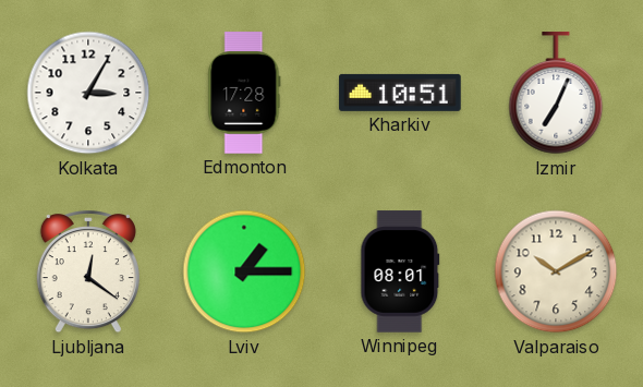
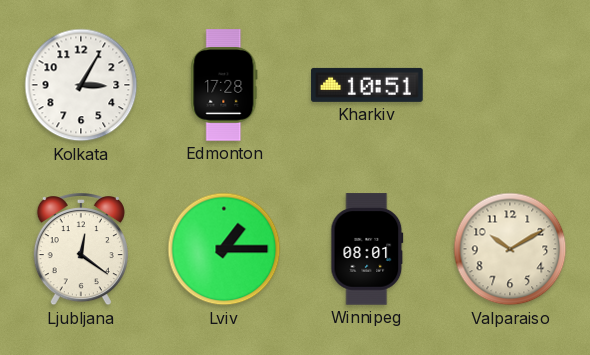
Izmir: 7:04 -> none (556, 94)
